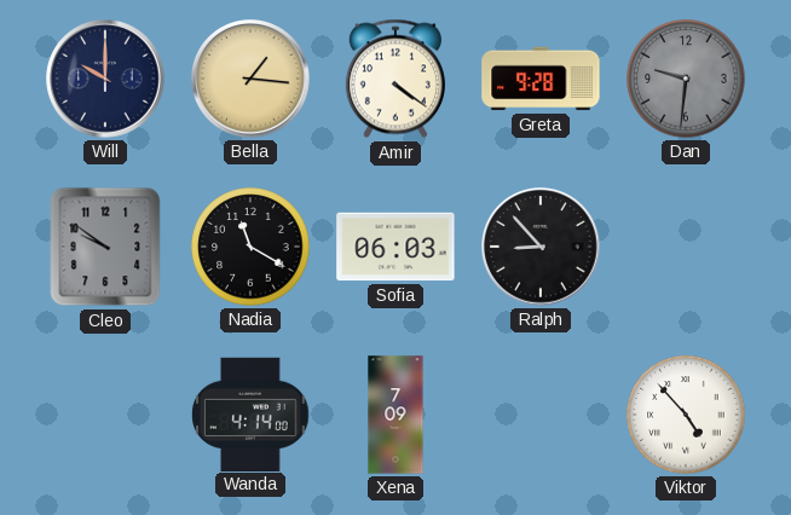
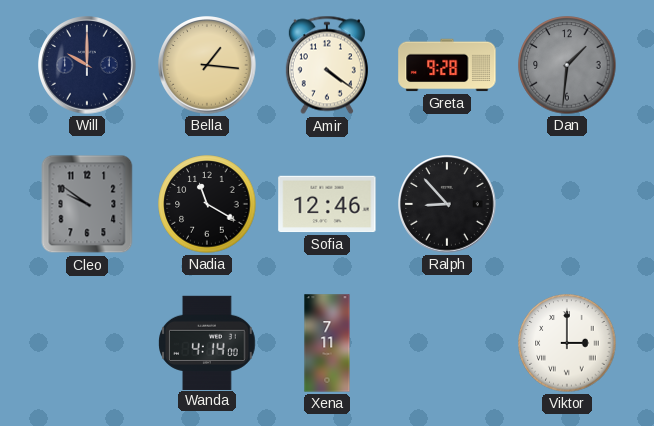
Dan: 9:31 -> 1:31 (567, 65)
Sofia: 06:03 -> 12:46 (327, 204)
Xena: 7:09 -> 7:11 (327, 343)
Viktor: 4:53 -> 3:00 (567, 343)
